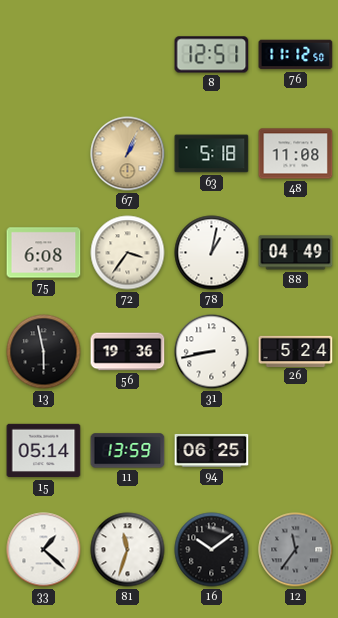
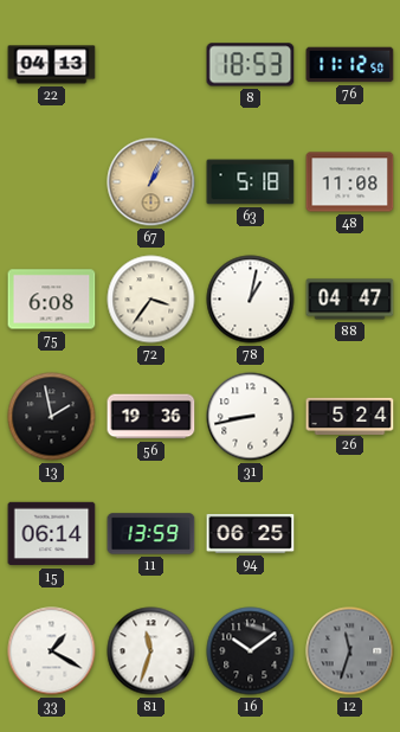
22: none -> 04:13 (52, 65)
8: 12:51 -> 18:53 (251, 65)
88: 04:49 -> 04:47 (350, 300)
13: 5:58 -> 1:58 (52, 417)
15: 05:14 -> 06:14 (52, 534)
33: 1:22 -> 1:20 (52, 651)
12: 11:36 -> 11:33 (350, 651)
